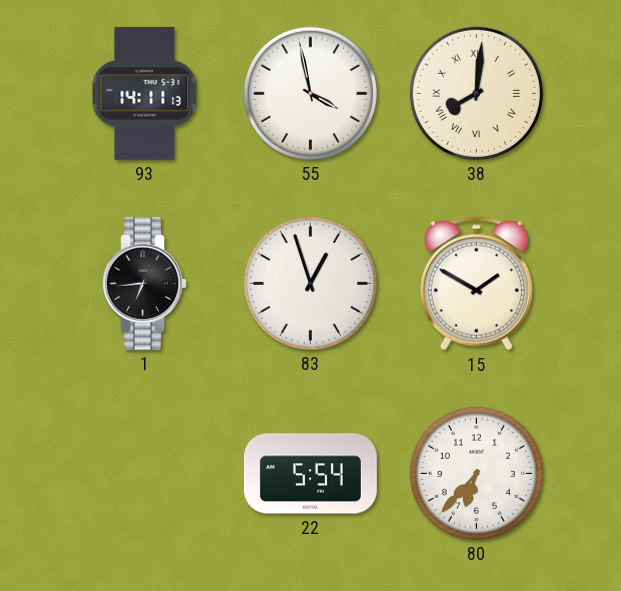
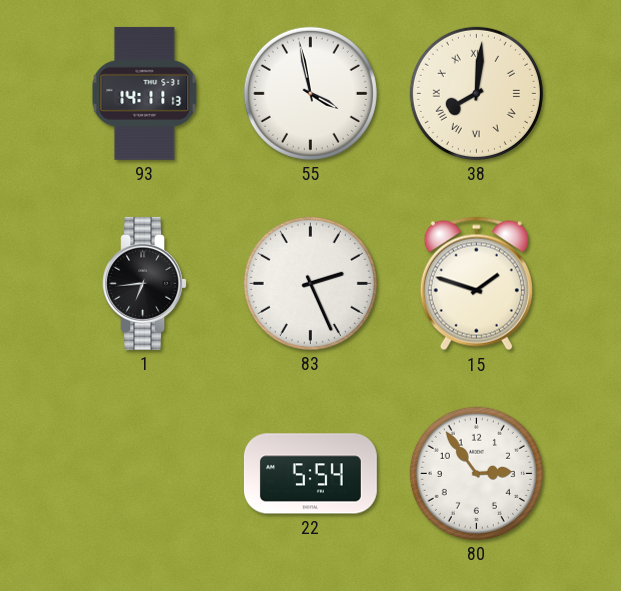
83: 12:57 -> 2:26 (310, 283)
15: 1:50 -> 1:48 (476, 284)
80: 6:37 -> 2:54 (476, 473)
